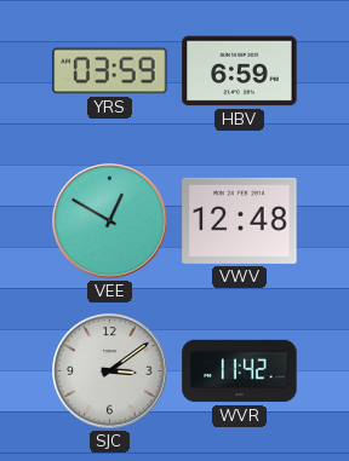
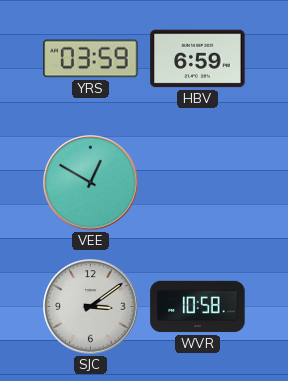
VWV: 12:48 -> none (240, 220)
WVR: 11:42 -> 10:58 (198, 307)
